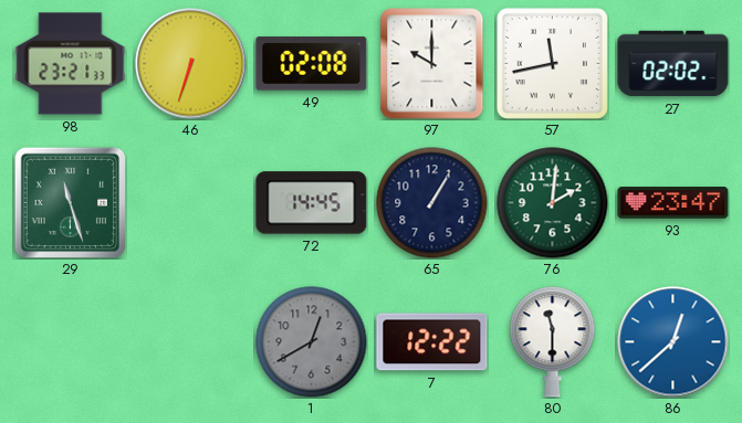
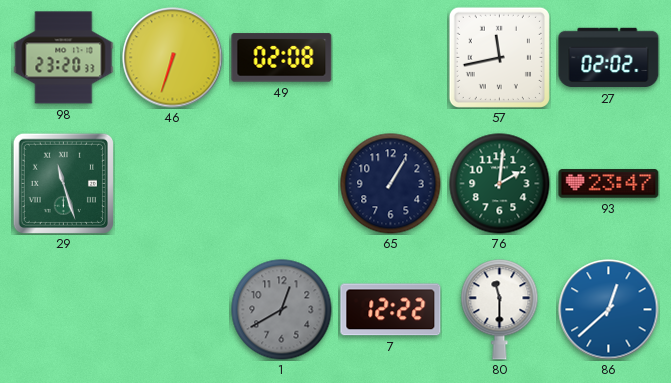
98: 23:21 -> 23:20 (64, 58)
97: 10:00 -> none (432, 64)
72: 14:45 -> none (312, 203)
